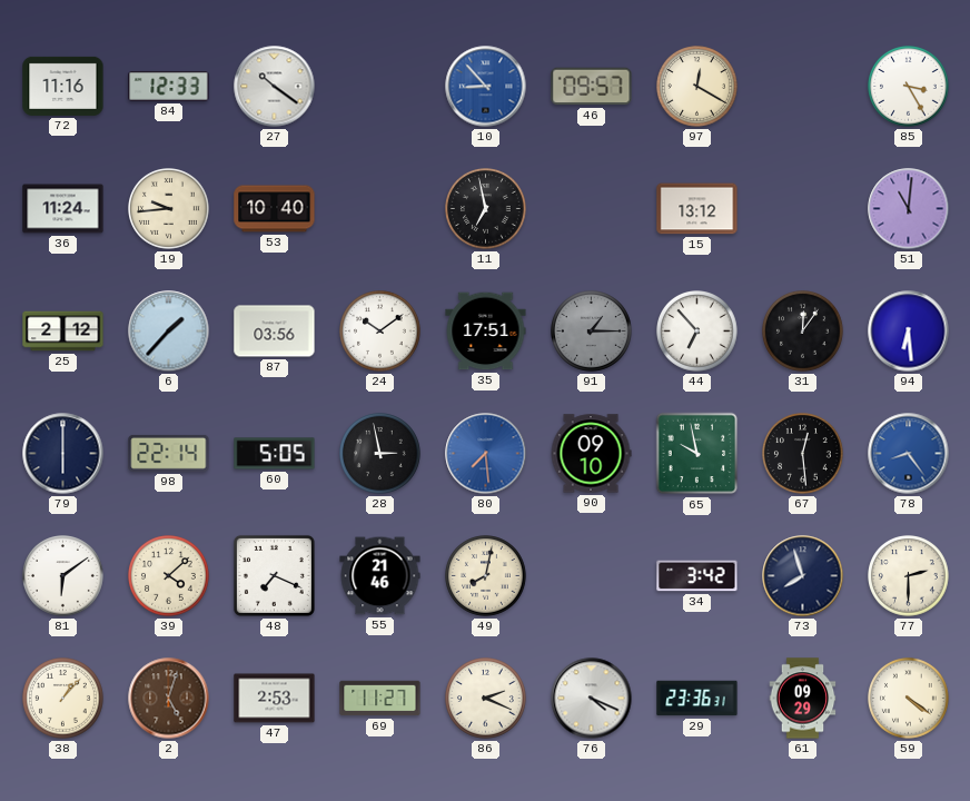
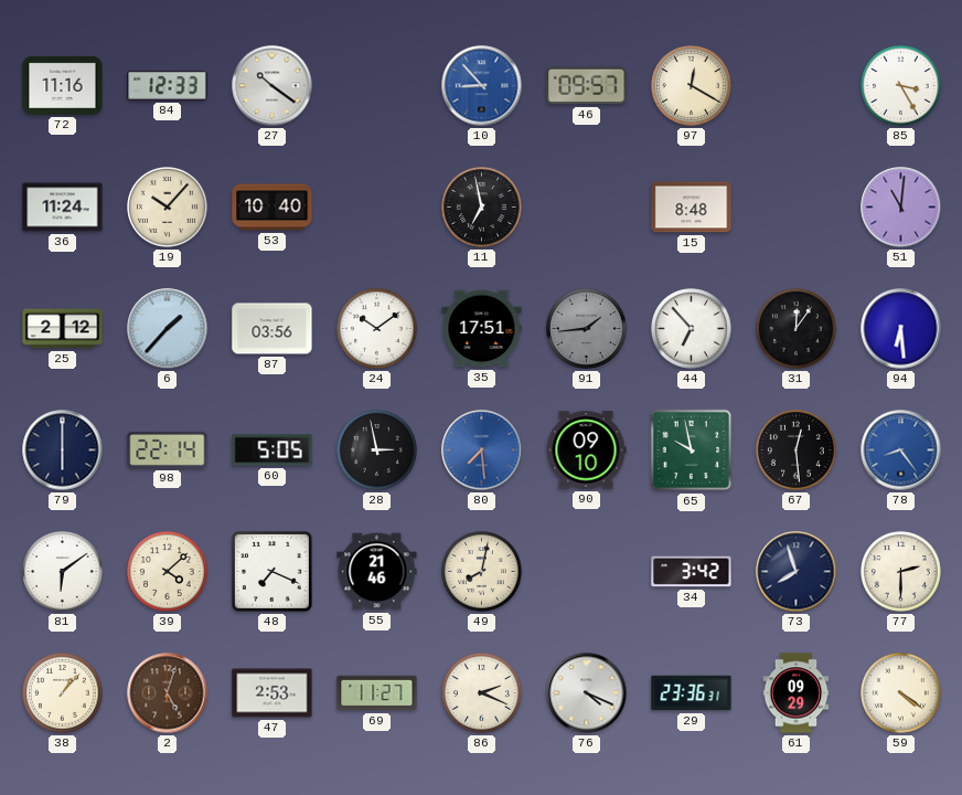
19: 9:44 -> 10:07 (168, 208)
15: 13:12 -> 8:48 (692, 208)
91: 1:15 -> 1:44 (587, 329)
